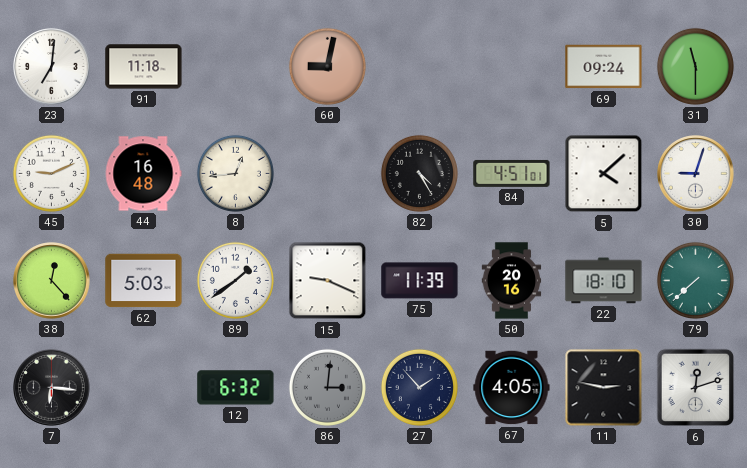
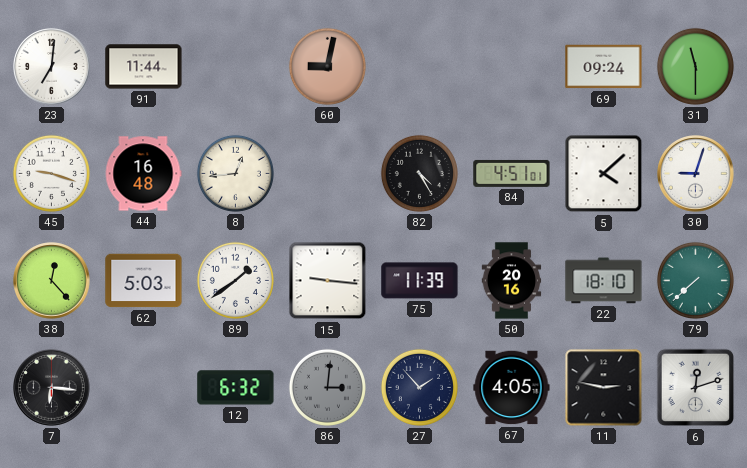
91: 11:18 -> 11:44 (144, 67)
45: 9:11 -> 9:18 (51, 173)
15: 9:19 -> 9:16 (328, 281)
